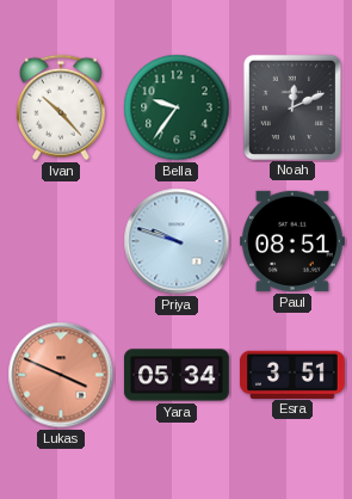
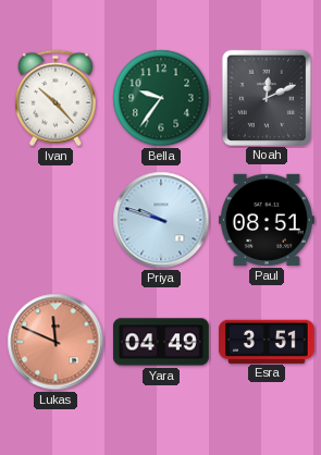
Lukas: 3:49 -> 11:49 (55, 342)
Yara: 05:34 -> 04:49 (161, 342)
